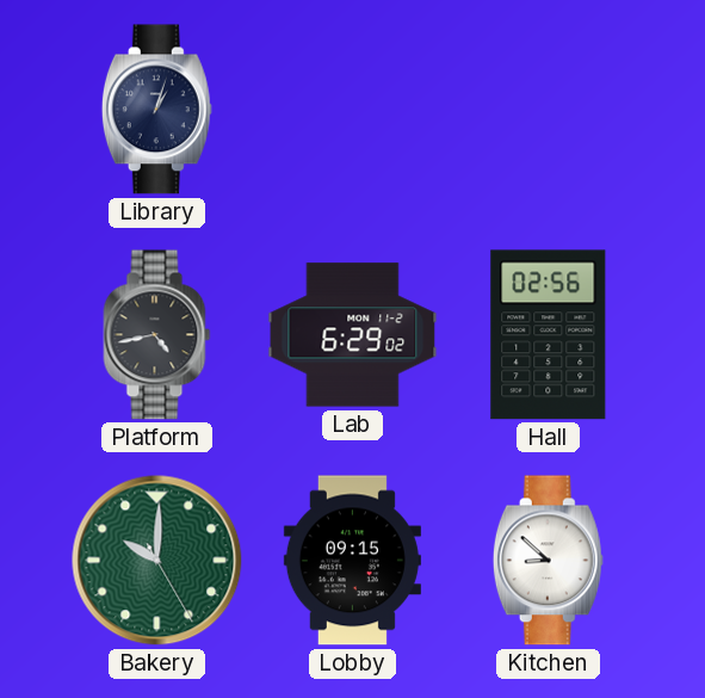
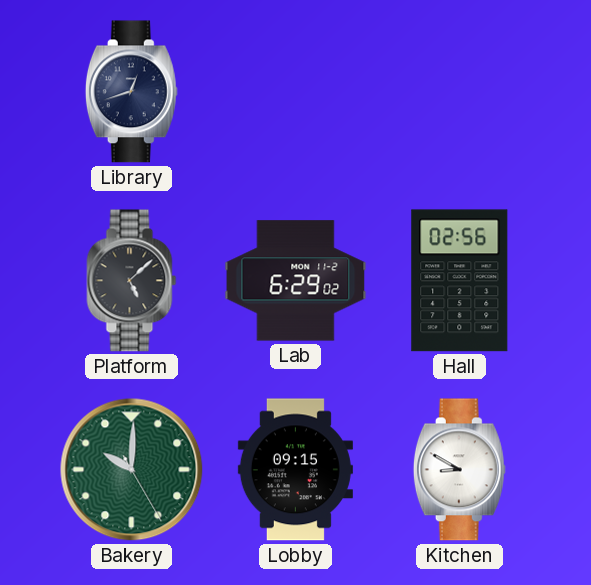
Library: 1:03 -> 12:42 (131, 92)
Platform: 4:43 -> 5:08 (132, 281)
Kitchen: 8:52 -> 8:50 (459, 470)
